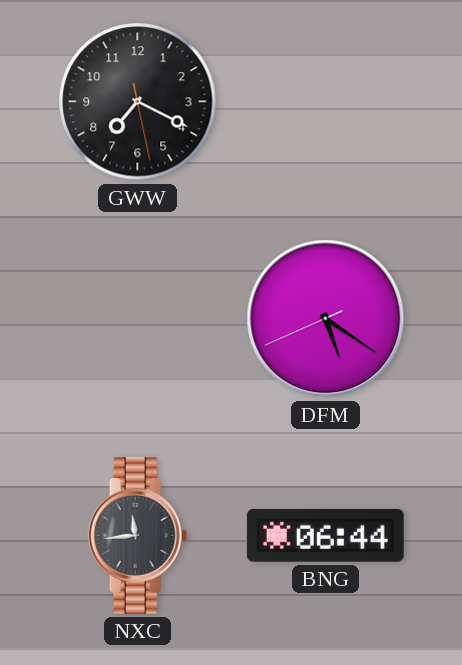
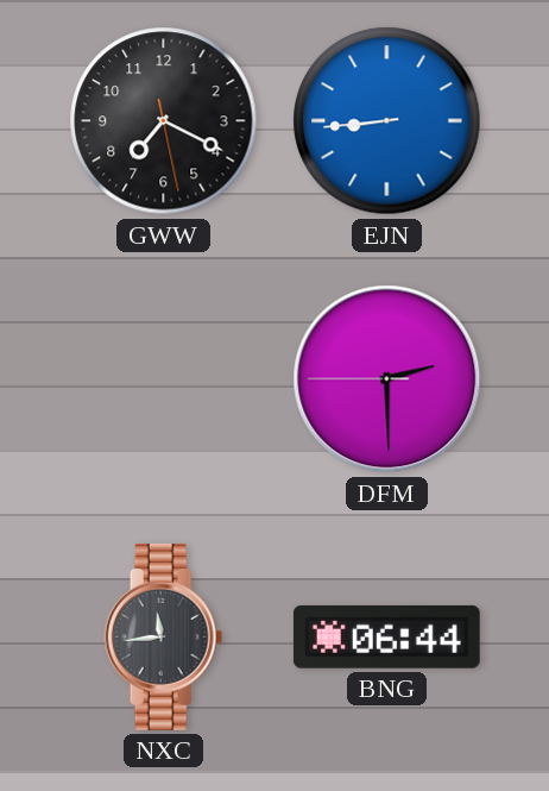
EJN: none -> 8:44 (387, 121)
DFM: 5:20 -> 2:29 (387, 379)
